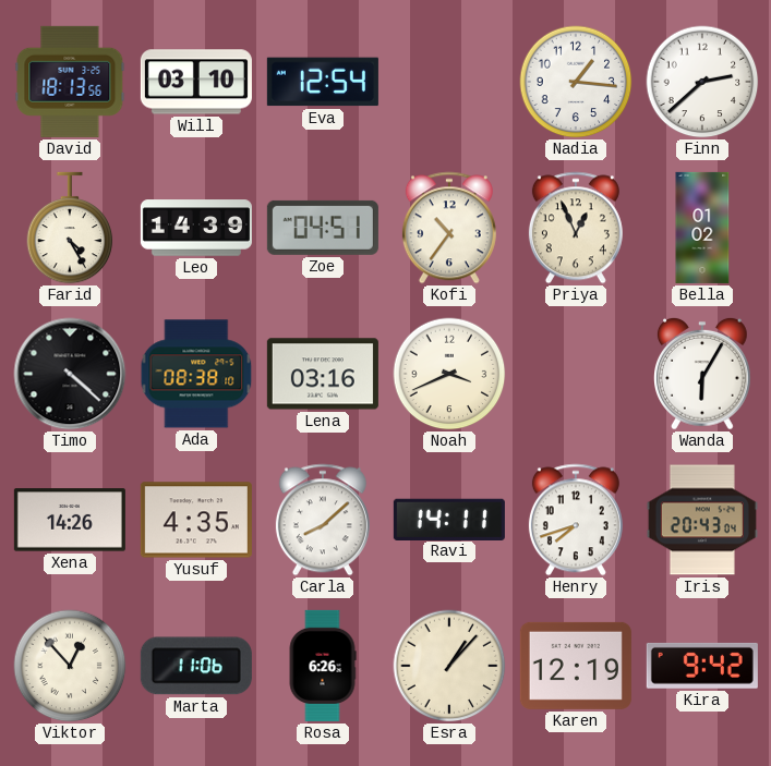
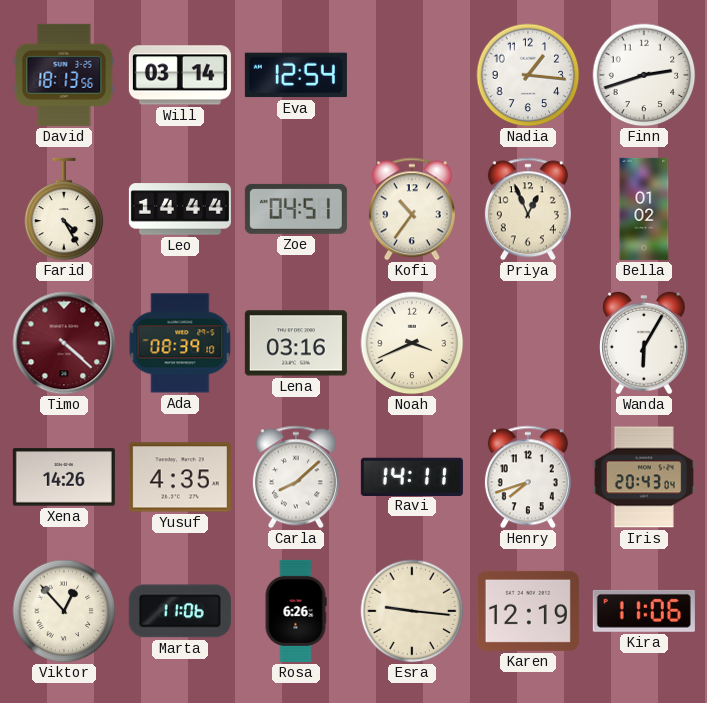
Will: 03:10 -> 03:14 (180, 75)
Finn: 2:38 -> 2:42 (644, 75)
Leo: 14:39 -> 14:44 (180, 209)
Timo dial: black -> burgundy (64, 343)
Ada: 08:38 -> 08:39 (180, 343)
Esra: 1:07 -> 9:16 (412, 611)
Kira: 9:42 -> 11:06 (644, 611)
